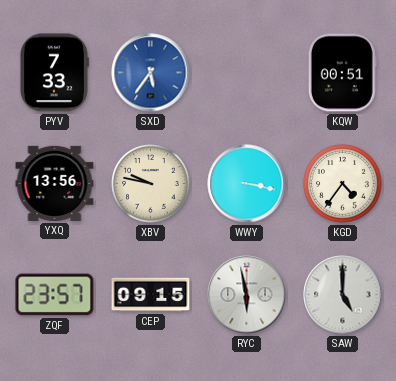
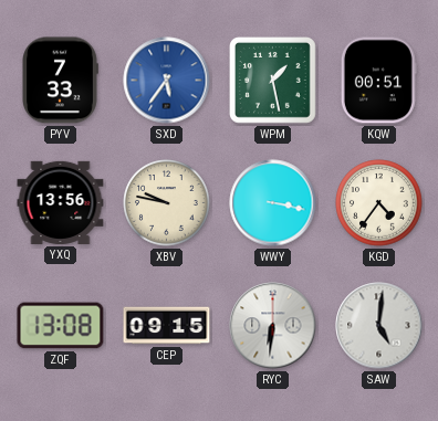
WPM: none -> 1:28 (273, 81)
ZQF: 23:57 -> 13:08 (61, 326)
RYC: 5:58 -> 6:31 (273, 326)
SAW: 5:00 -> 5:01 (379, 326)
